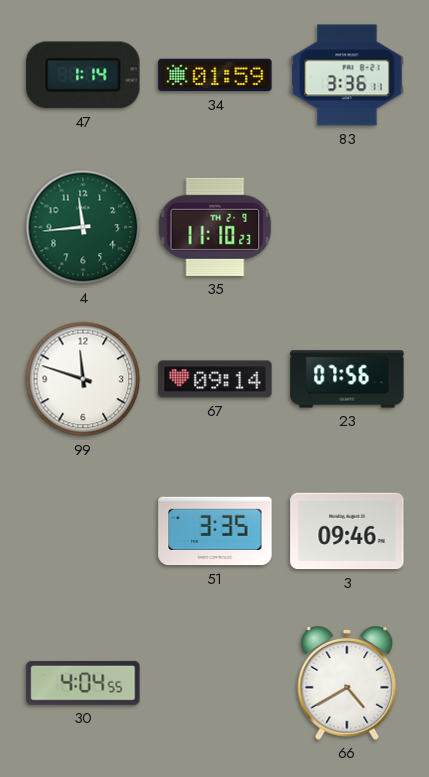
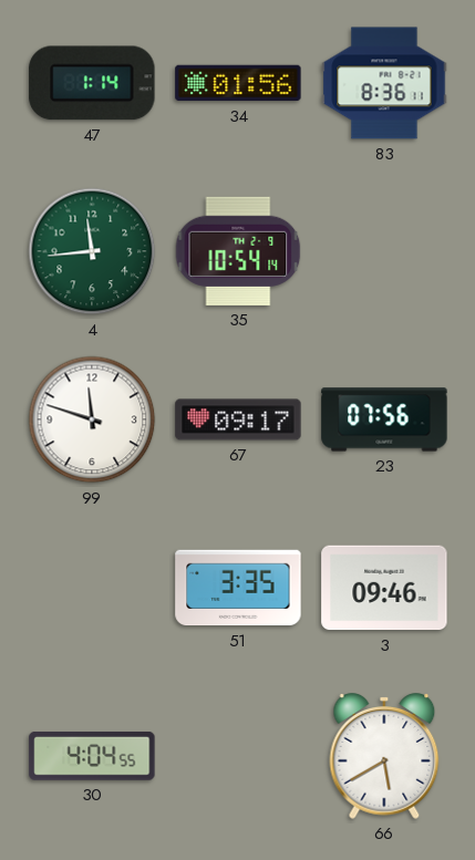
34: 01:59 -> 01:56 (238, 83)
83: 3:36 -> 8:36 (384, 83)
35: 11:10 -> 10:54 (238, 251)
67: 09:14 -> 09:17 (238, 419)
66: 4:40 -> 5:40 (384, 757)
